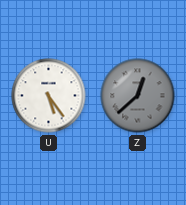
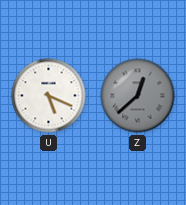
U: 5:24 -> 5:19 (49, 96)
